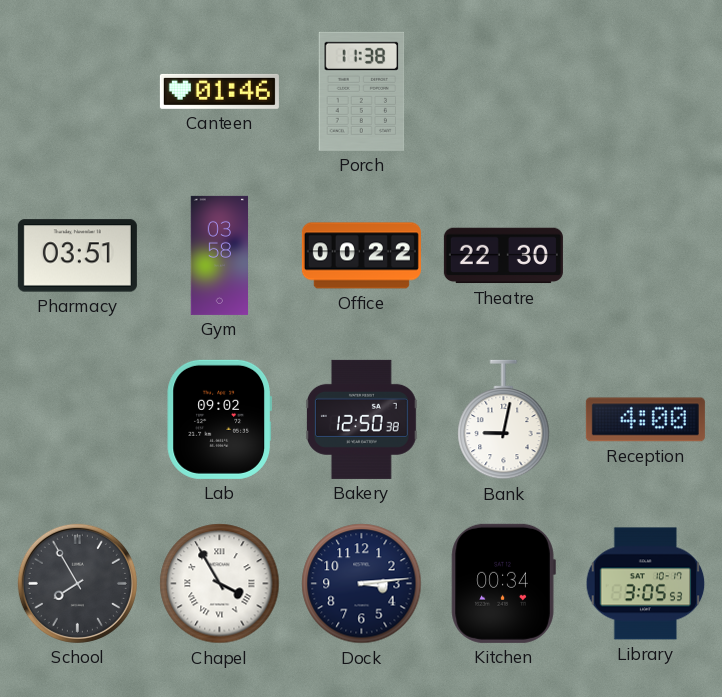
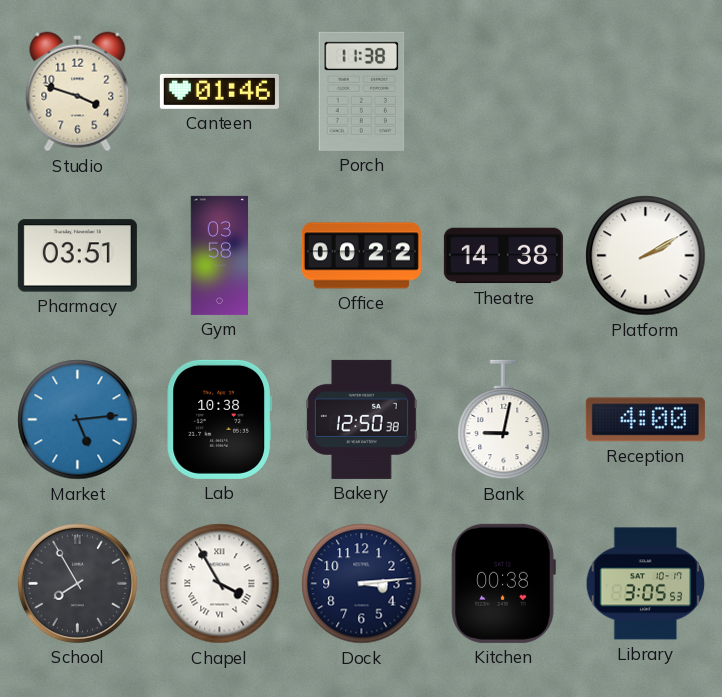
Studio: none -> 3:48 (78, 92)
Theatre: 22:30 -> 14:38 (503, 256)
Platform: none -> 2:10 (646, 256)
Market: none -> 5:14 (78, 420)
Lab: 09:02 -> 10:38 (219, 419)
Kitchen: 00:34 -> 00:38 (503, 583)
